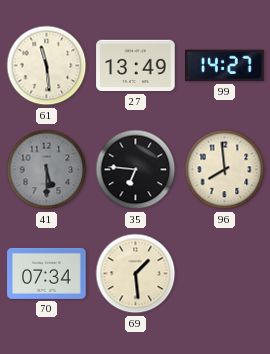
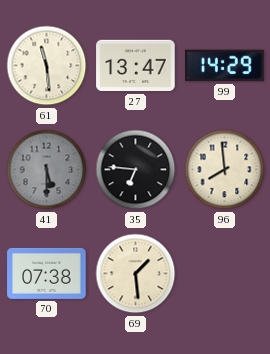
27: 13:49 -> 13:47 (136, 66)
99: 14:27 -> 14:29 (225, 66)
70: 07:34 -> 07:38 (47, 273)
